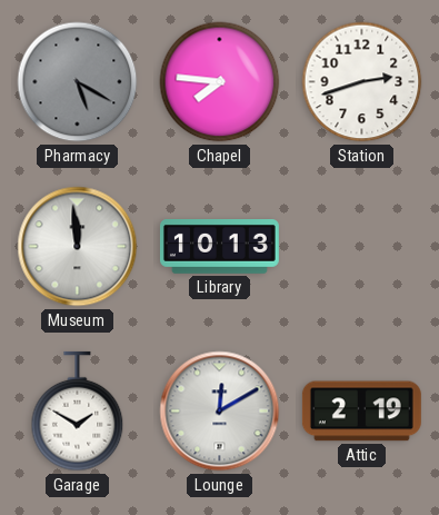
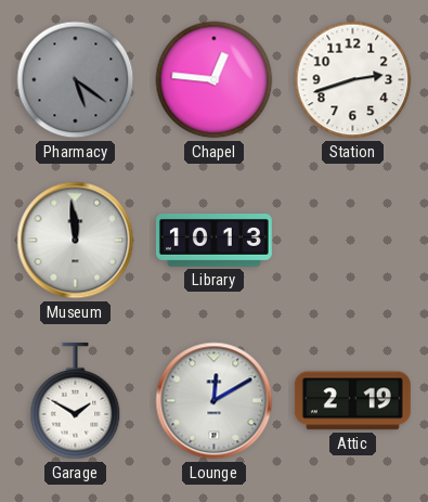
Pharmacy: 5:20 -> 5:21 (76, 80)
Chapel: 7:46 -> 12:46 (215, 80)
